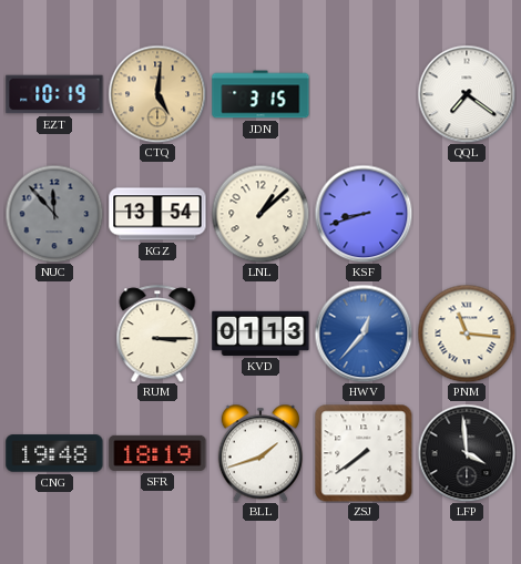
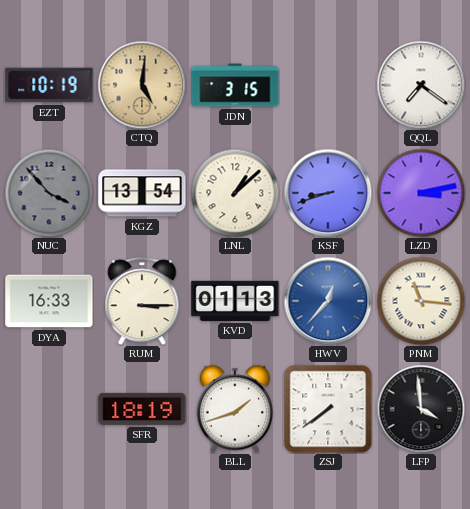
NUC: 11:53 -> 3:53 (49, 193)
LZD: none -> 3:13 (421, 193)
DYA: none -> 16:33 (49, 301)
CNG: 19:48 -> none (54, 453)
